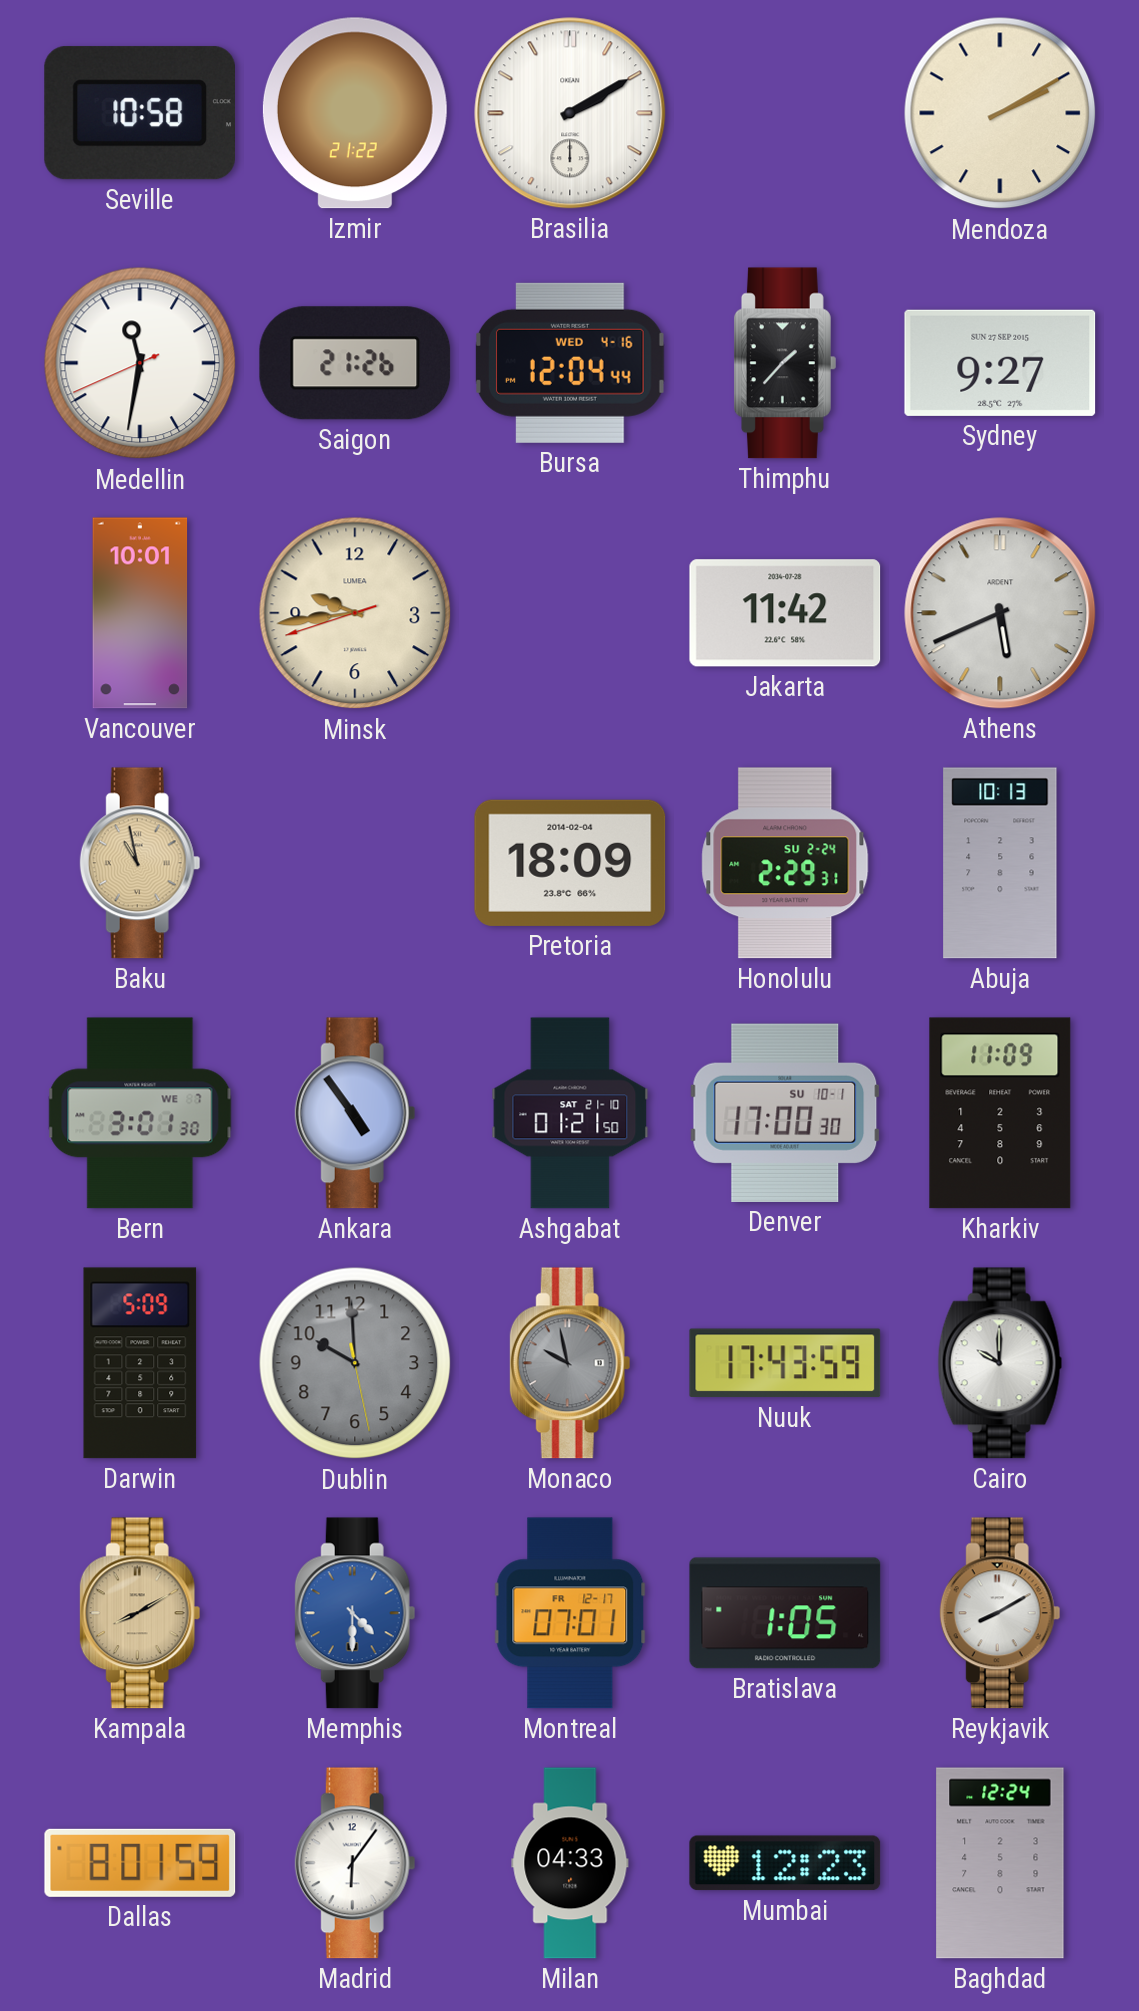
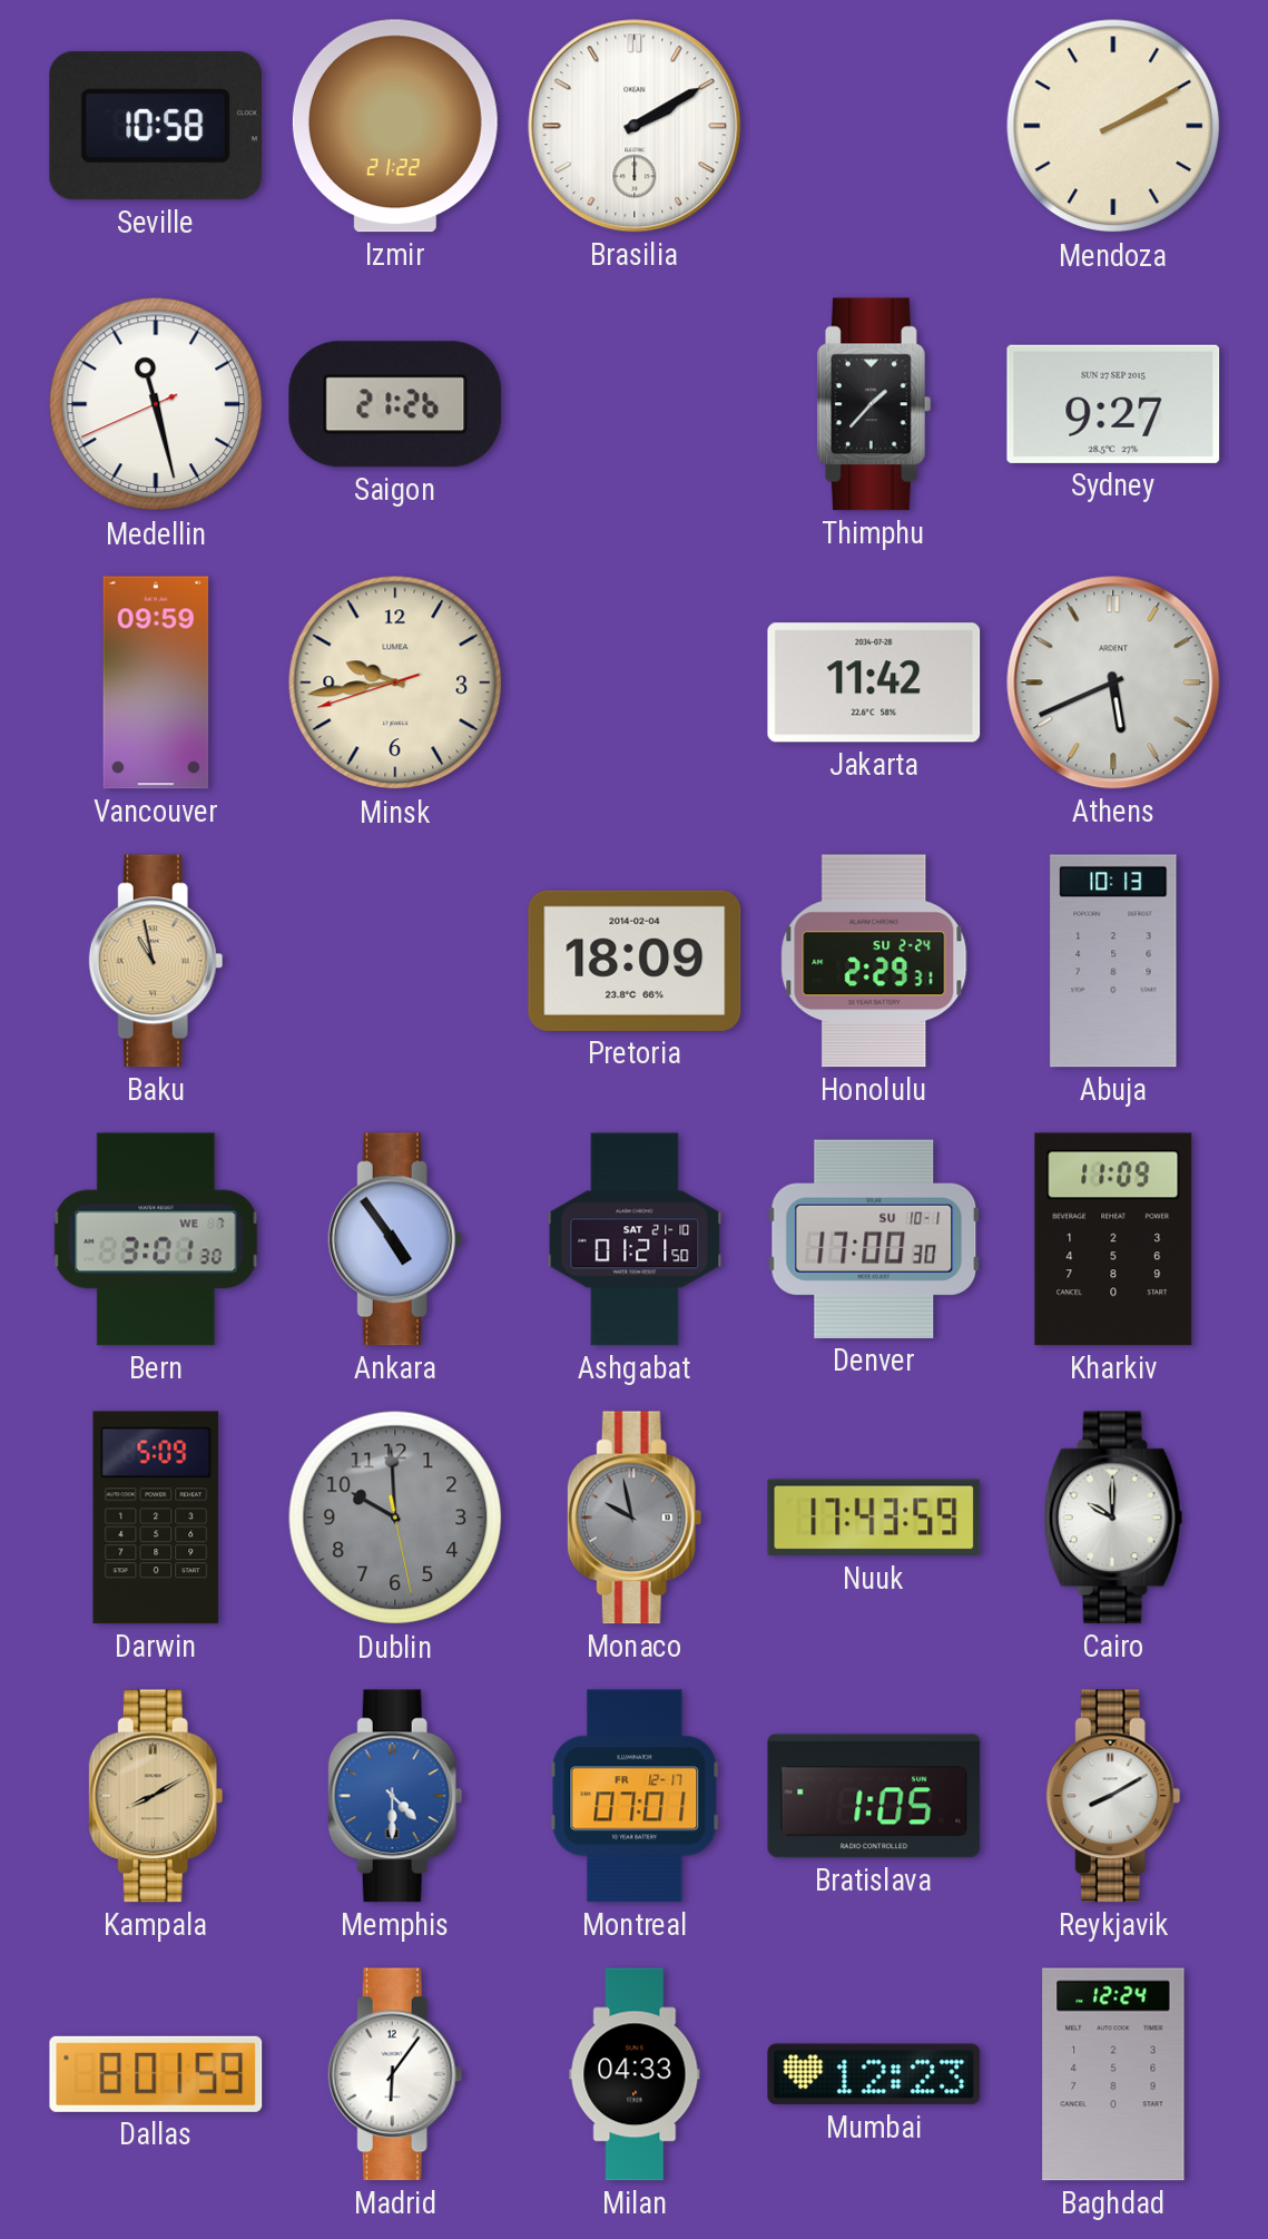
Medellin: 11:31 -> 11:27 (156, 404)
Bursa: 12:04 -> none (571, 363)
Vancouver: 10:01 -> 09:59 (156, 682)
